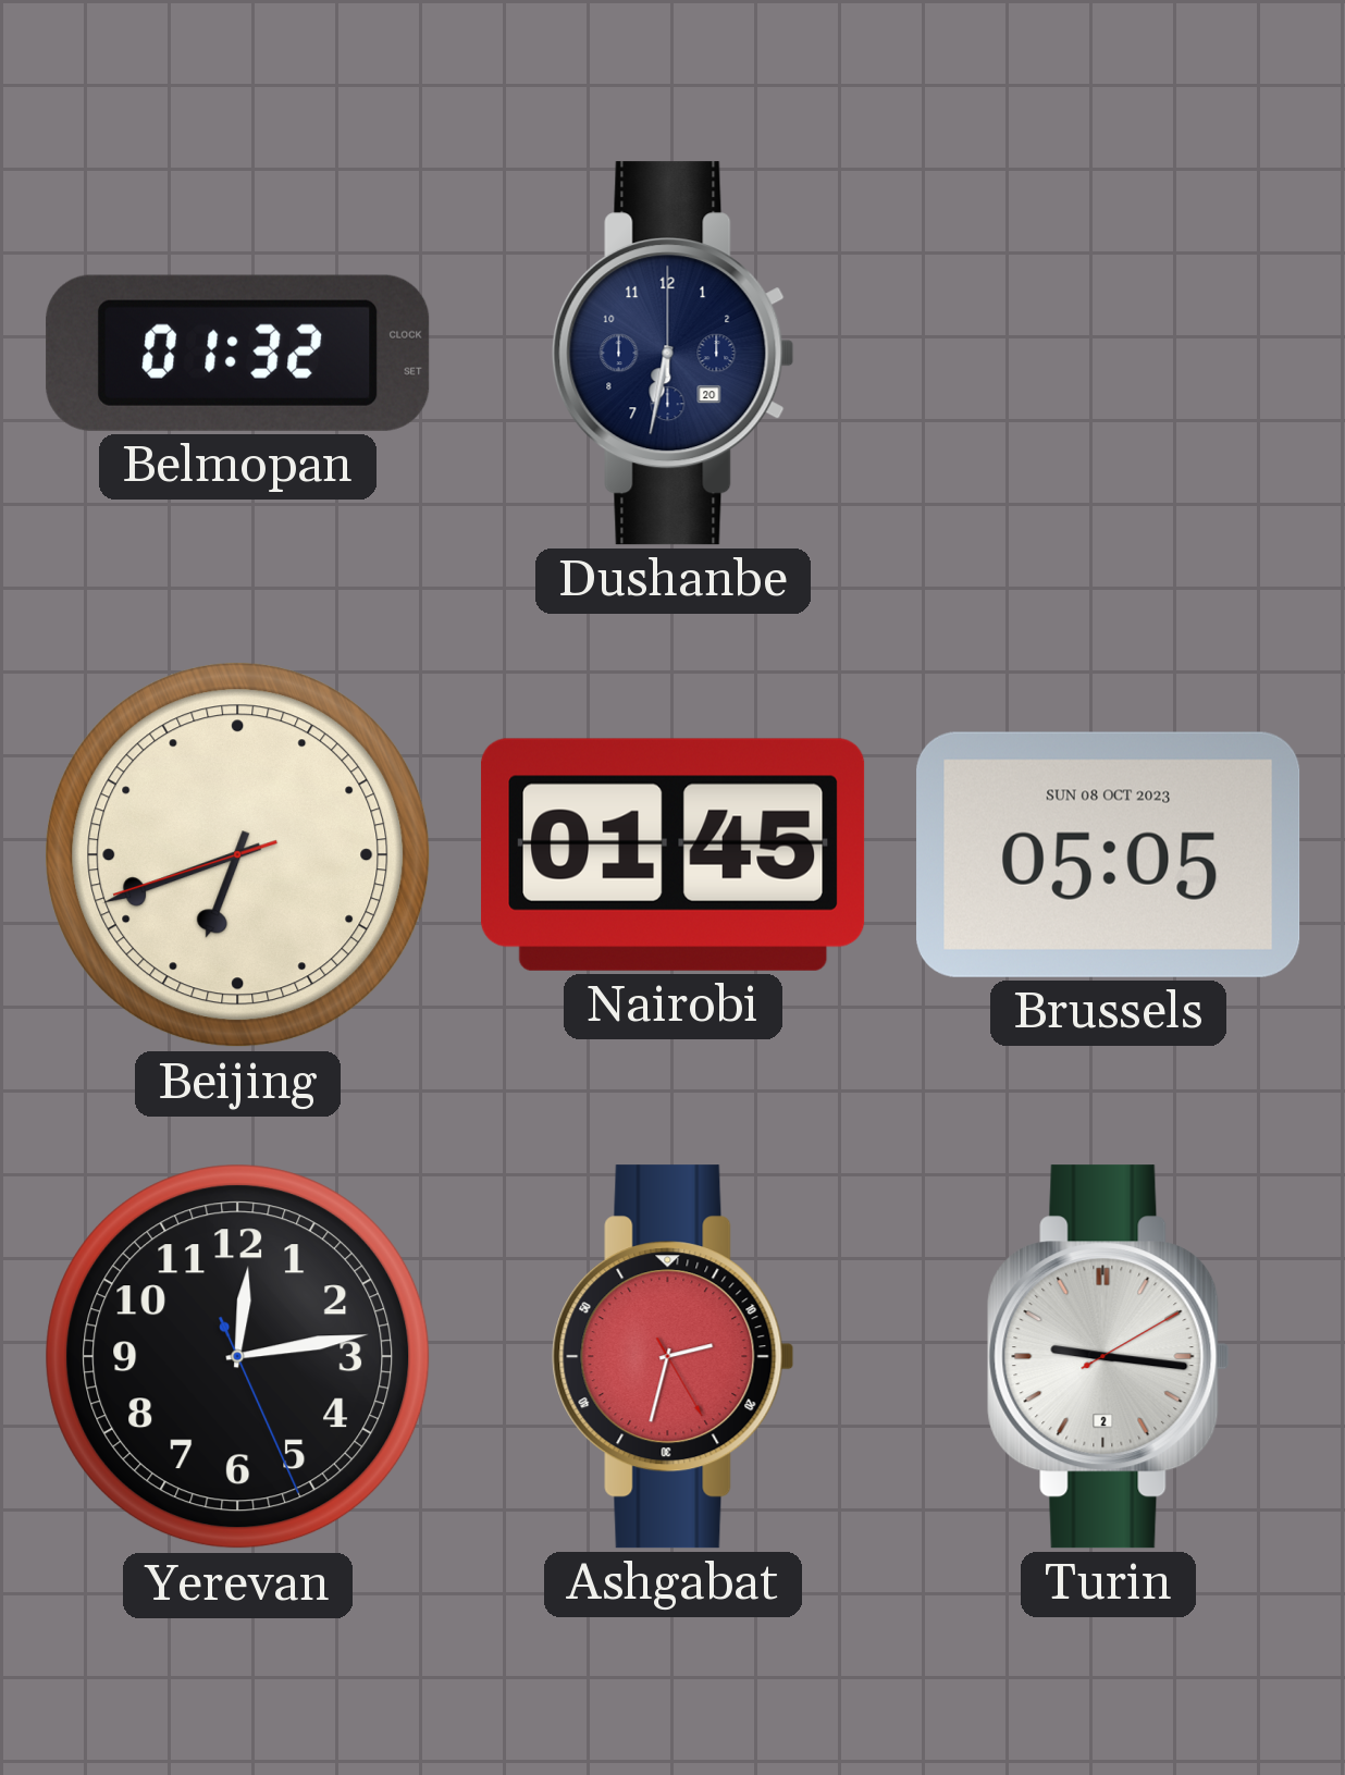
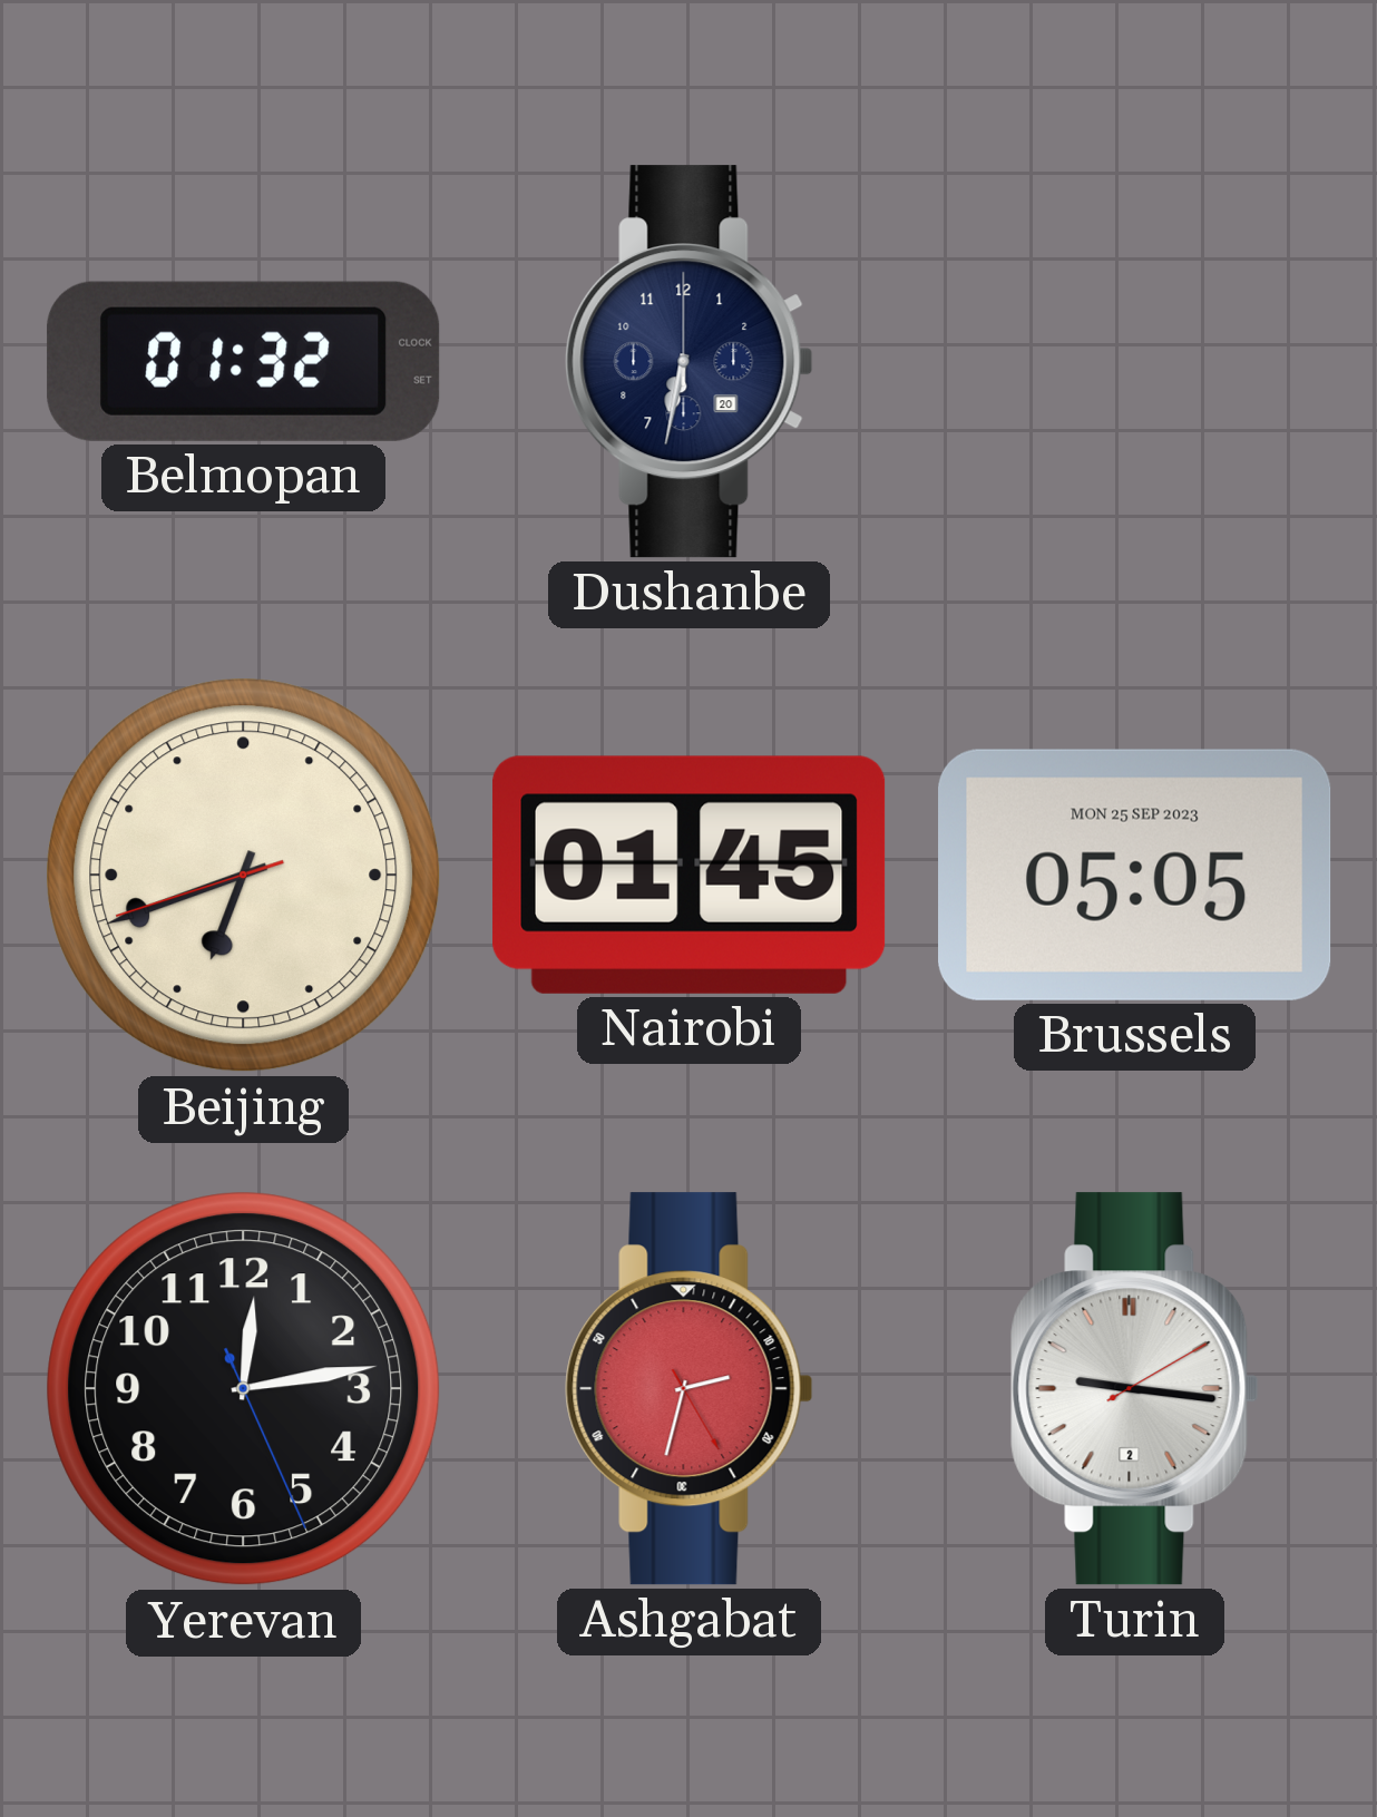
Brussels date: SUN 08 OCT 2023 -> MON 25 SEP 2023 (1135, 875)
